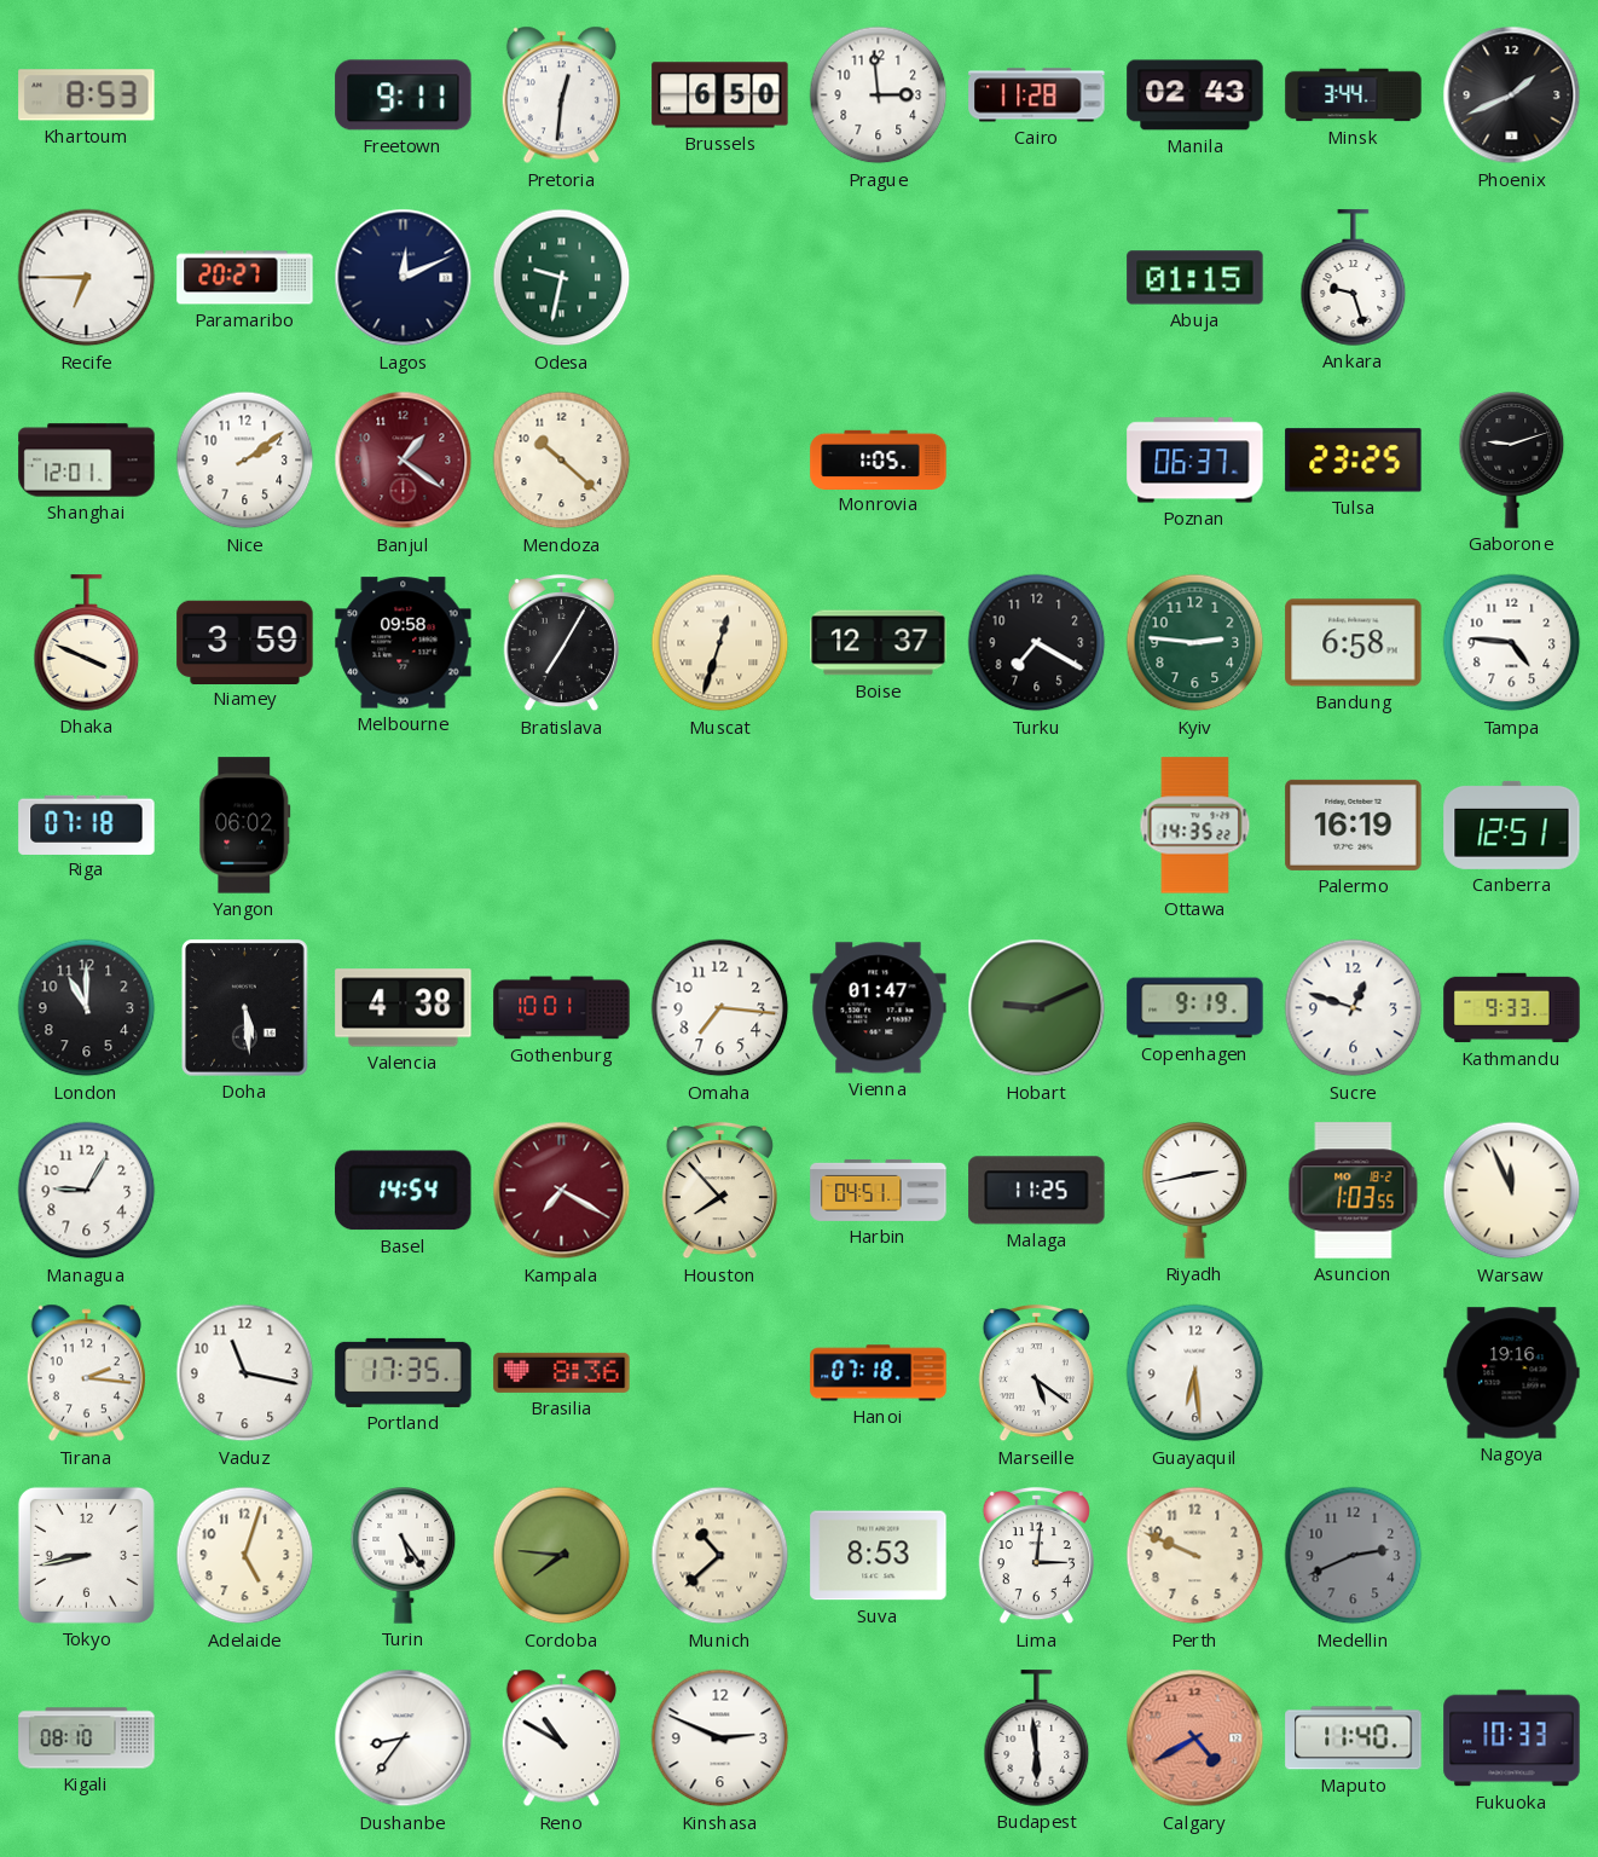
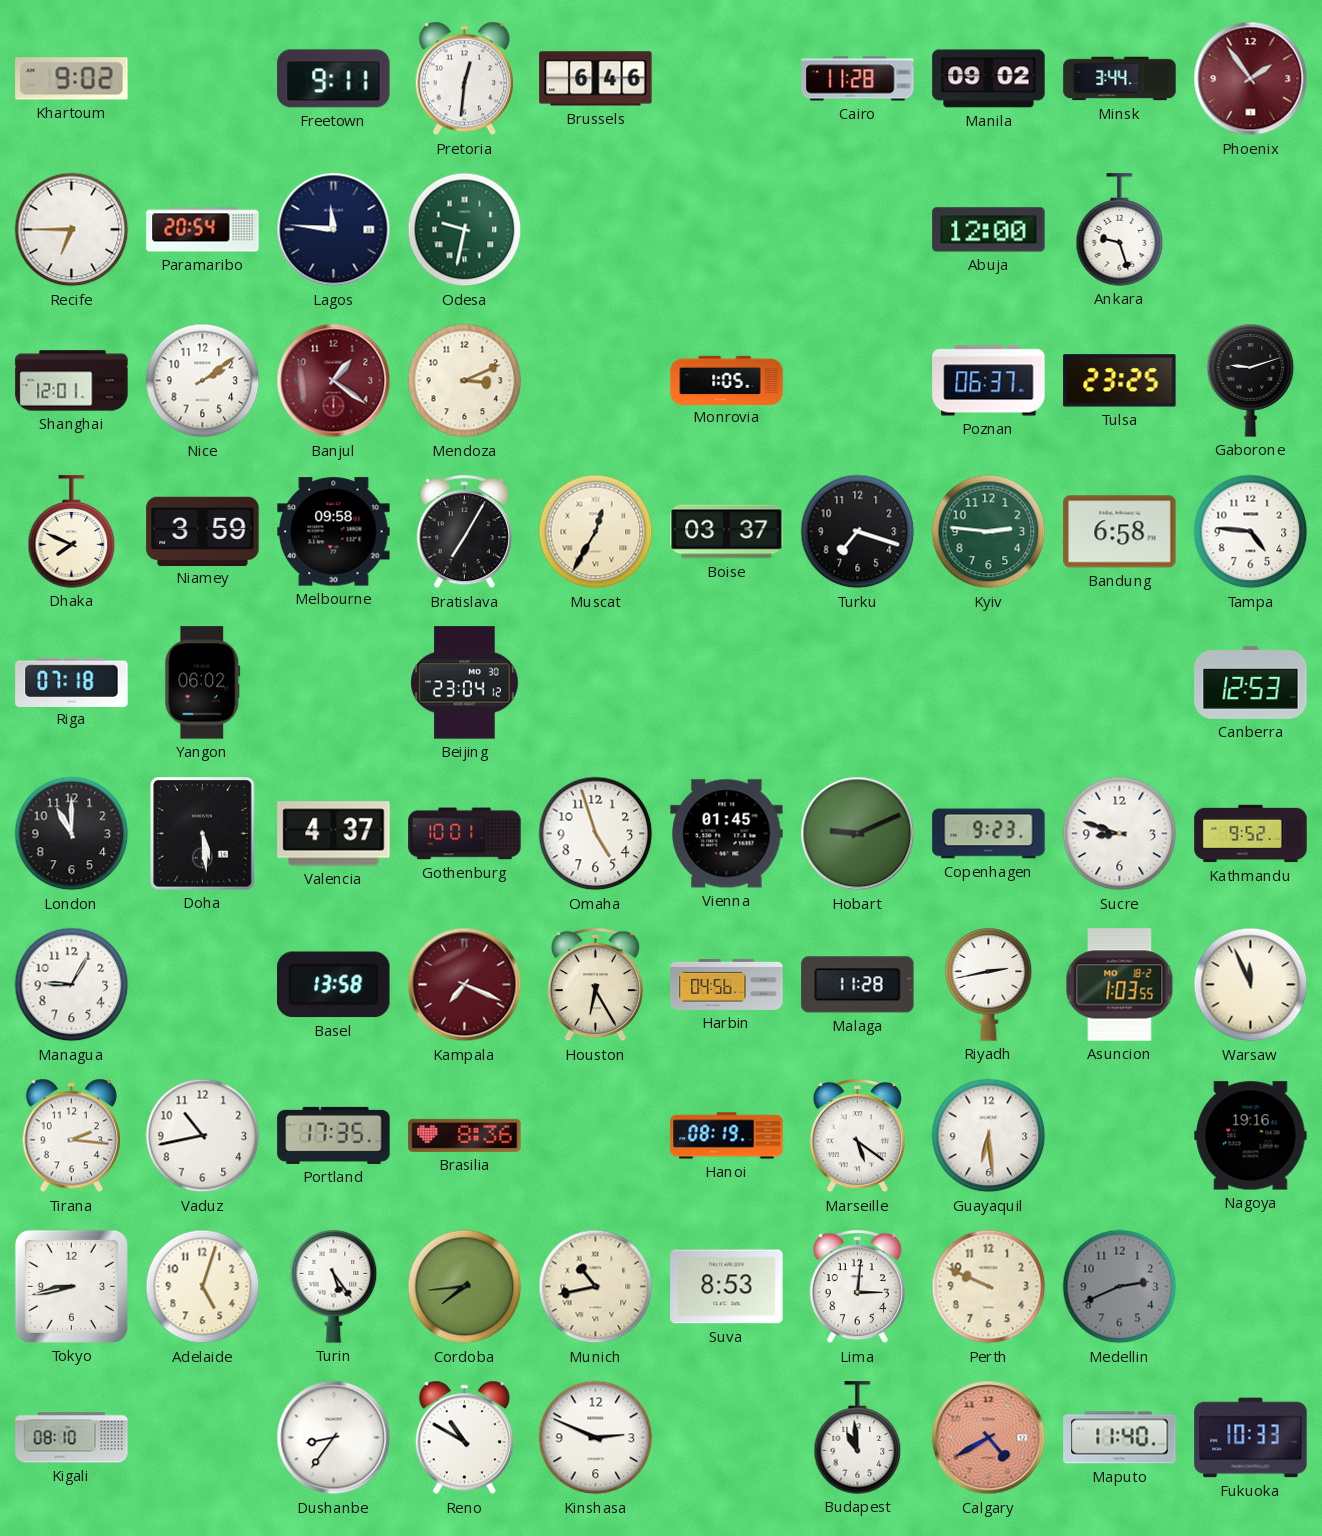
Khartoum: 8:53 -> 9:02 (72, 79)
Brussels: 6:50 -> 6:46 (596, 79)
Prague: 2:59 -> none (879, 96)
Manila: 02:43 -> 09:02 (989, 79)
Phoenix: 1:41 -> 1:54 (1251, 79)
Phoenix dial: black -> burgundy (1251, 79)
Paramaribo: 20:27 -> 20:54 (203, 230)
Lagos: 12:11 -> 11:46 (334, 230)
Abuja: 01:15 -> 12:00 (989, 230)
Mendoza: 10:22 -> 3:11 (465, 381)
Dhaka: 3:49 -> 7:49 (72, 532)
Muscat: 12:33 -> 12:35 (596, 532)
Boise: 12:37 -> 03:37 (727, 532)
Turku: 7:20 -> 7:18 (858, 532)
Beijing: none -> 23:04 (465, 683)
Ottawa: 14:35 -> none (1195, 826)
Palermo: 16:19 -> none (1354, 825)
Canberra: 12:51 -> 12:53 (1251, 682)
Valencia: 4:38 -> 4:37 (334, 834)
Omaha: 7:16 -> 4:57 (596, 834)
Vienna: 01:47 -> 01:45 (727, 834)
Copenhagen: 9:19 -> 9:23 (989, 834)
Sucre: 12:48 -> 8:48 (1120, 834)
Kathmandu: 9:33 -> 9:52 (1251, 834)
Basel: 14:54 -> 13:58 (334, 985)
Kampala: 7:20 -> 7:19 (465, 985)
Houston: 7:53 -> 6:25 (595, 985)
Harbin: 04:51 -> 04:56 (727, 984)
Malaga: 11:25 -> 11:28 (858, 985)
Vaduz: 11:17 -> 10:43 (203, 1136)
Hanoi: 07:18 -> 08:19 (727, 1136)
Cordoba: 7:46 -> 7:44 (465, 1287)
Munich: 10:38 -> 10:43 (596, 1287)
Budapest: 5:59 -> 10:59 (858, 1438)
